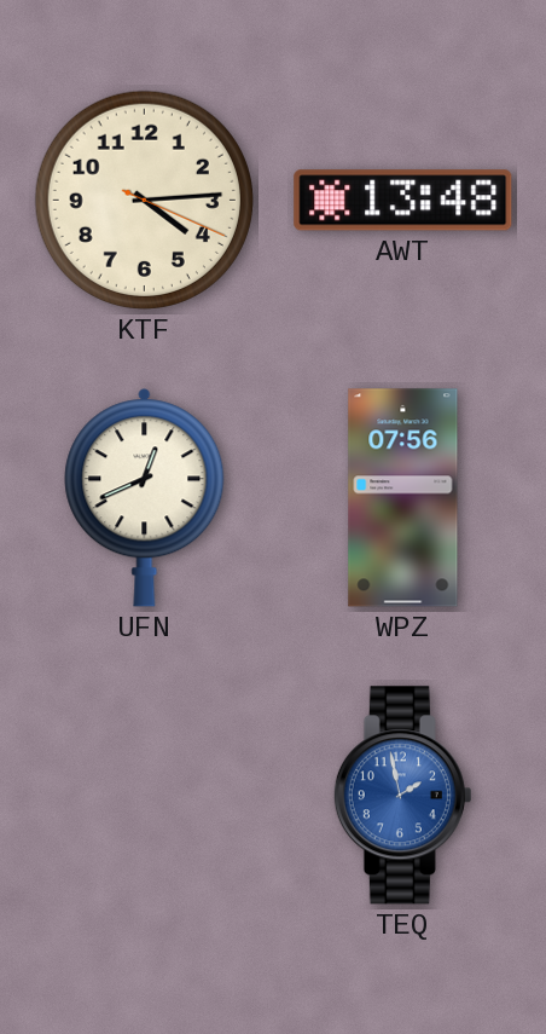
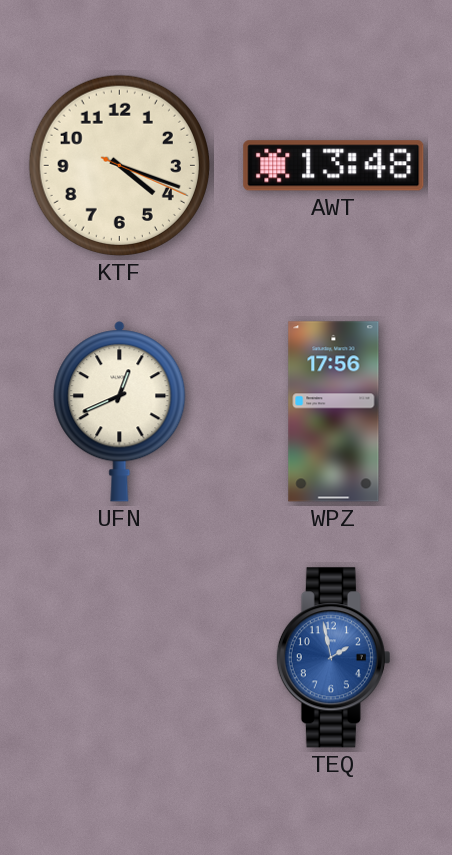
KTF: 4:14 -> 4:18 (119, 165)
WPZ: 07:56 -> 17:56 (334, 412)
